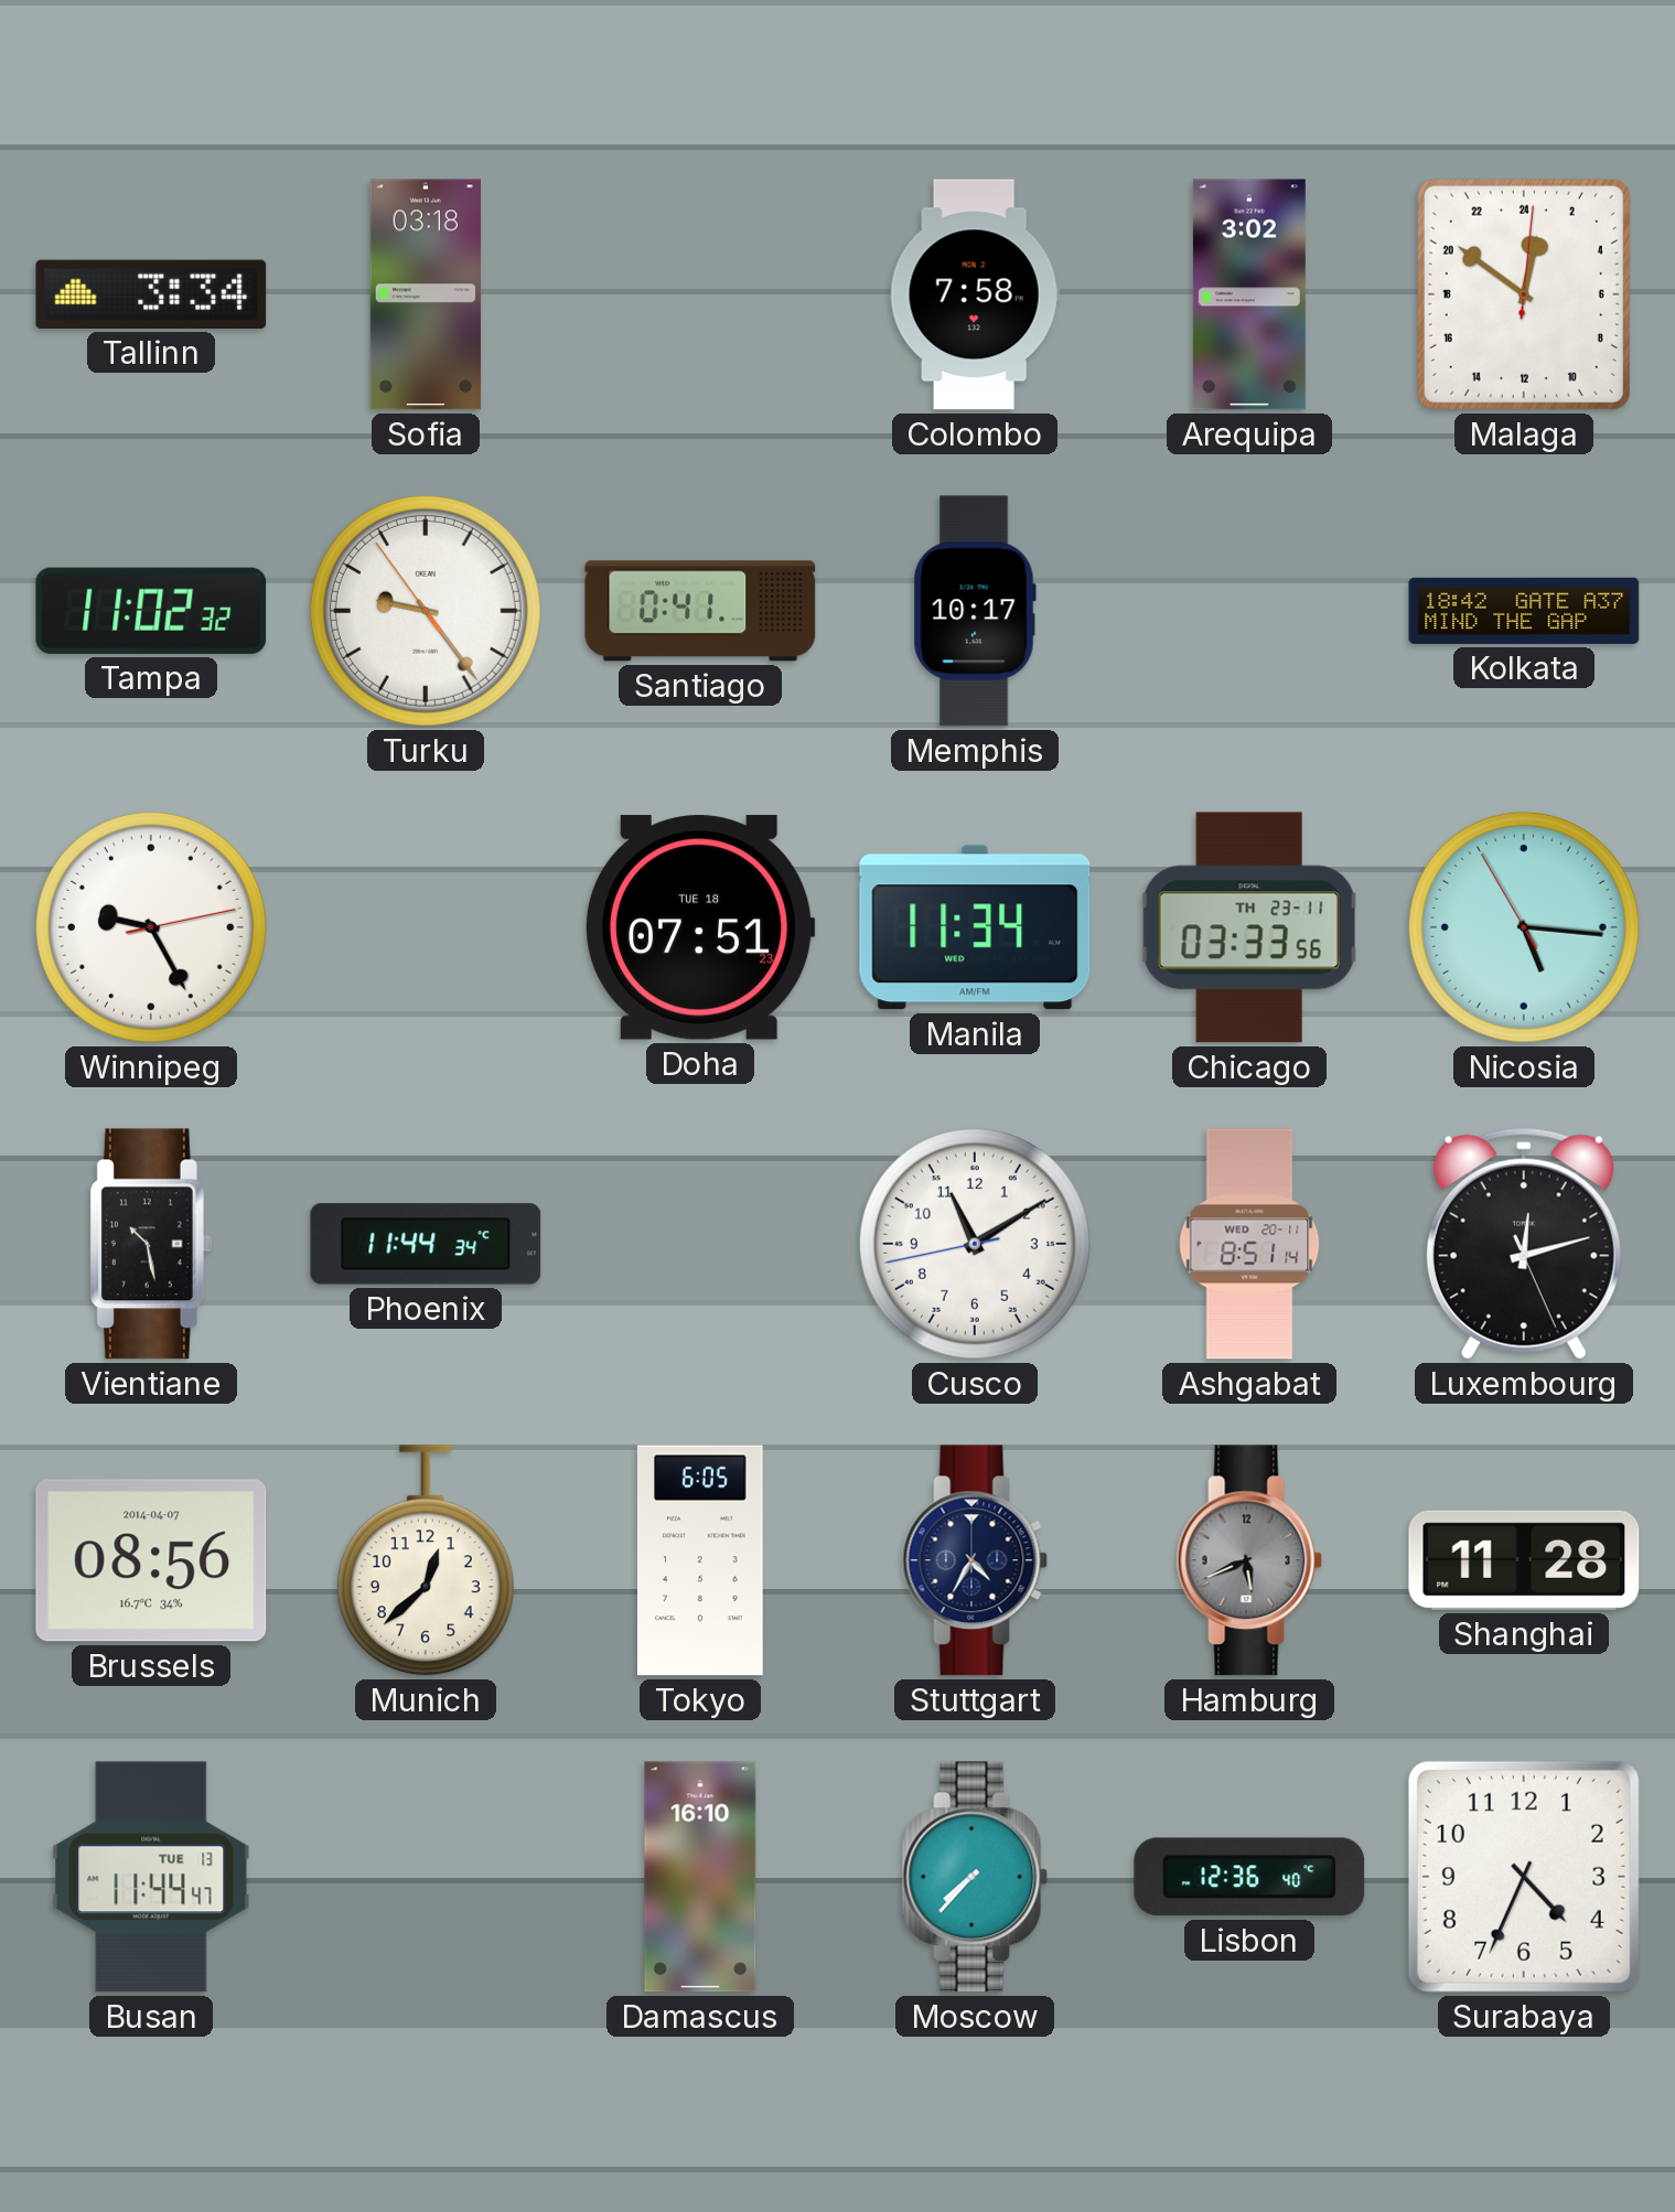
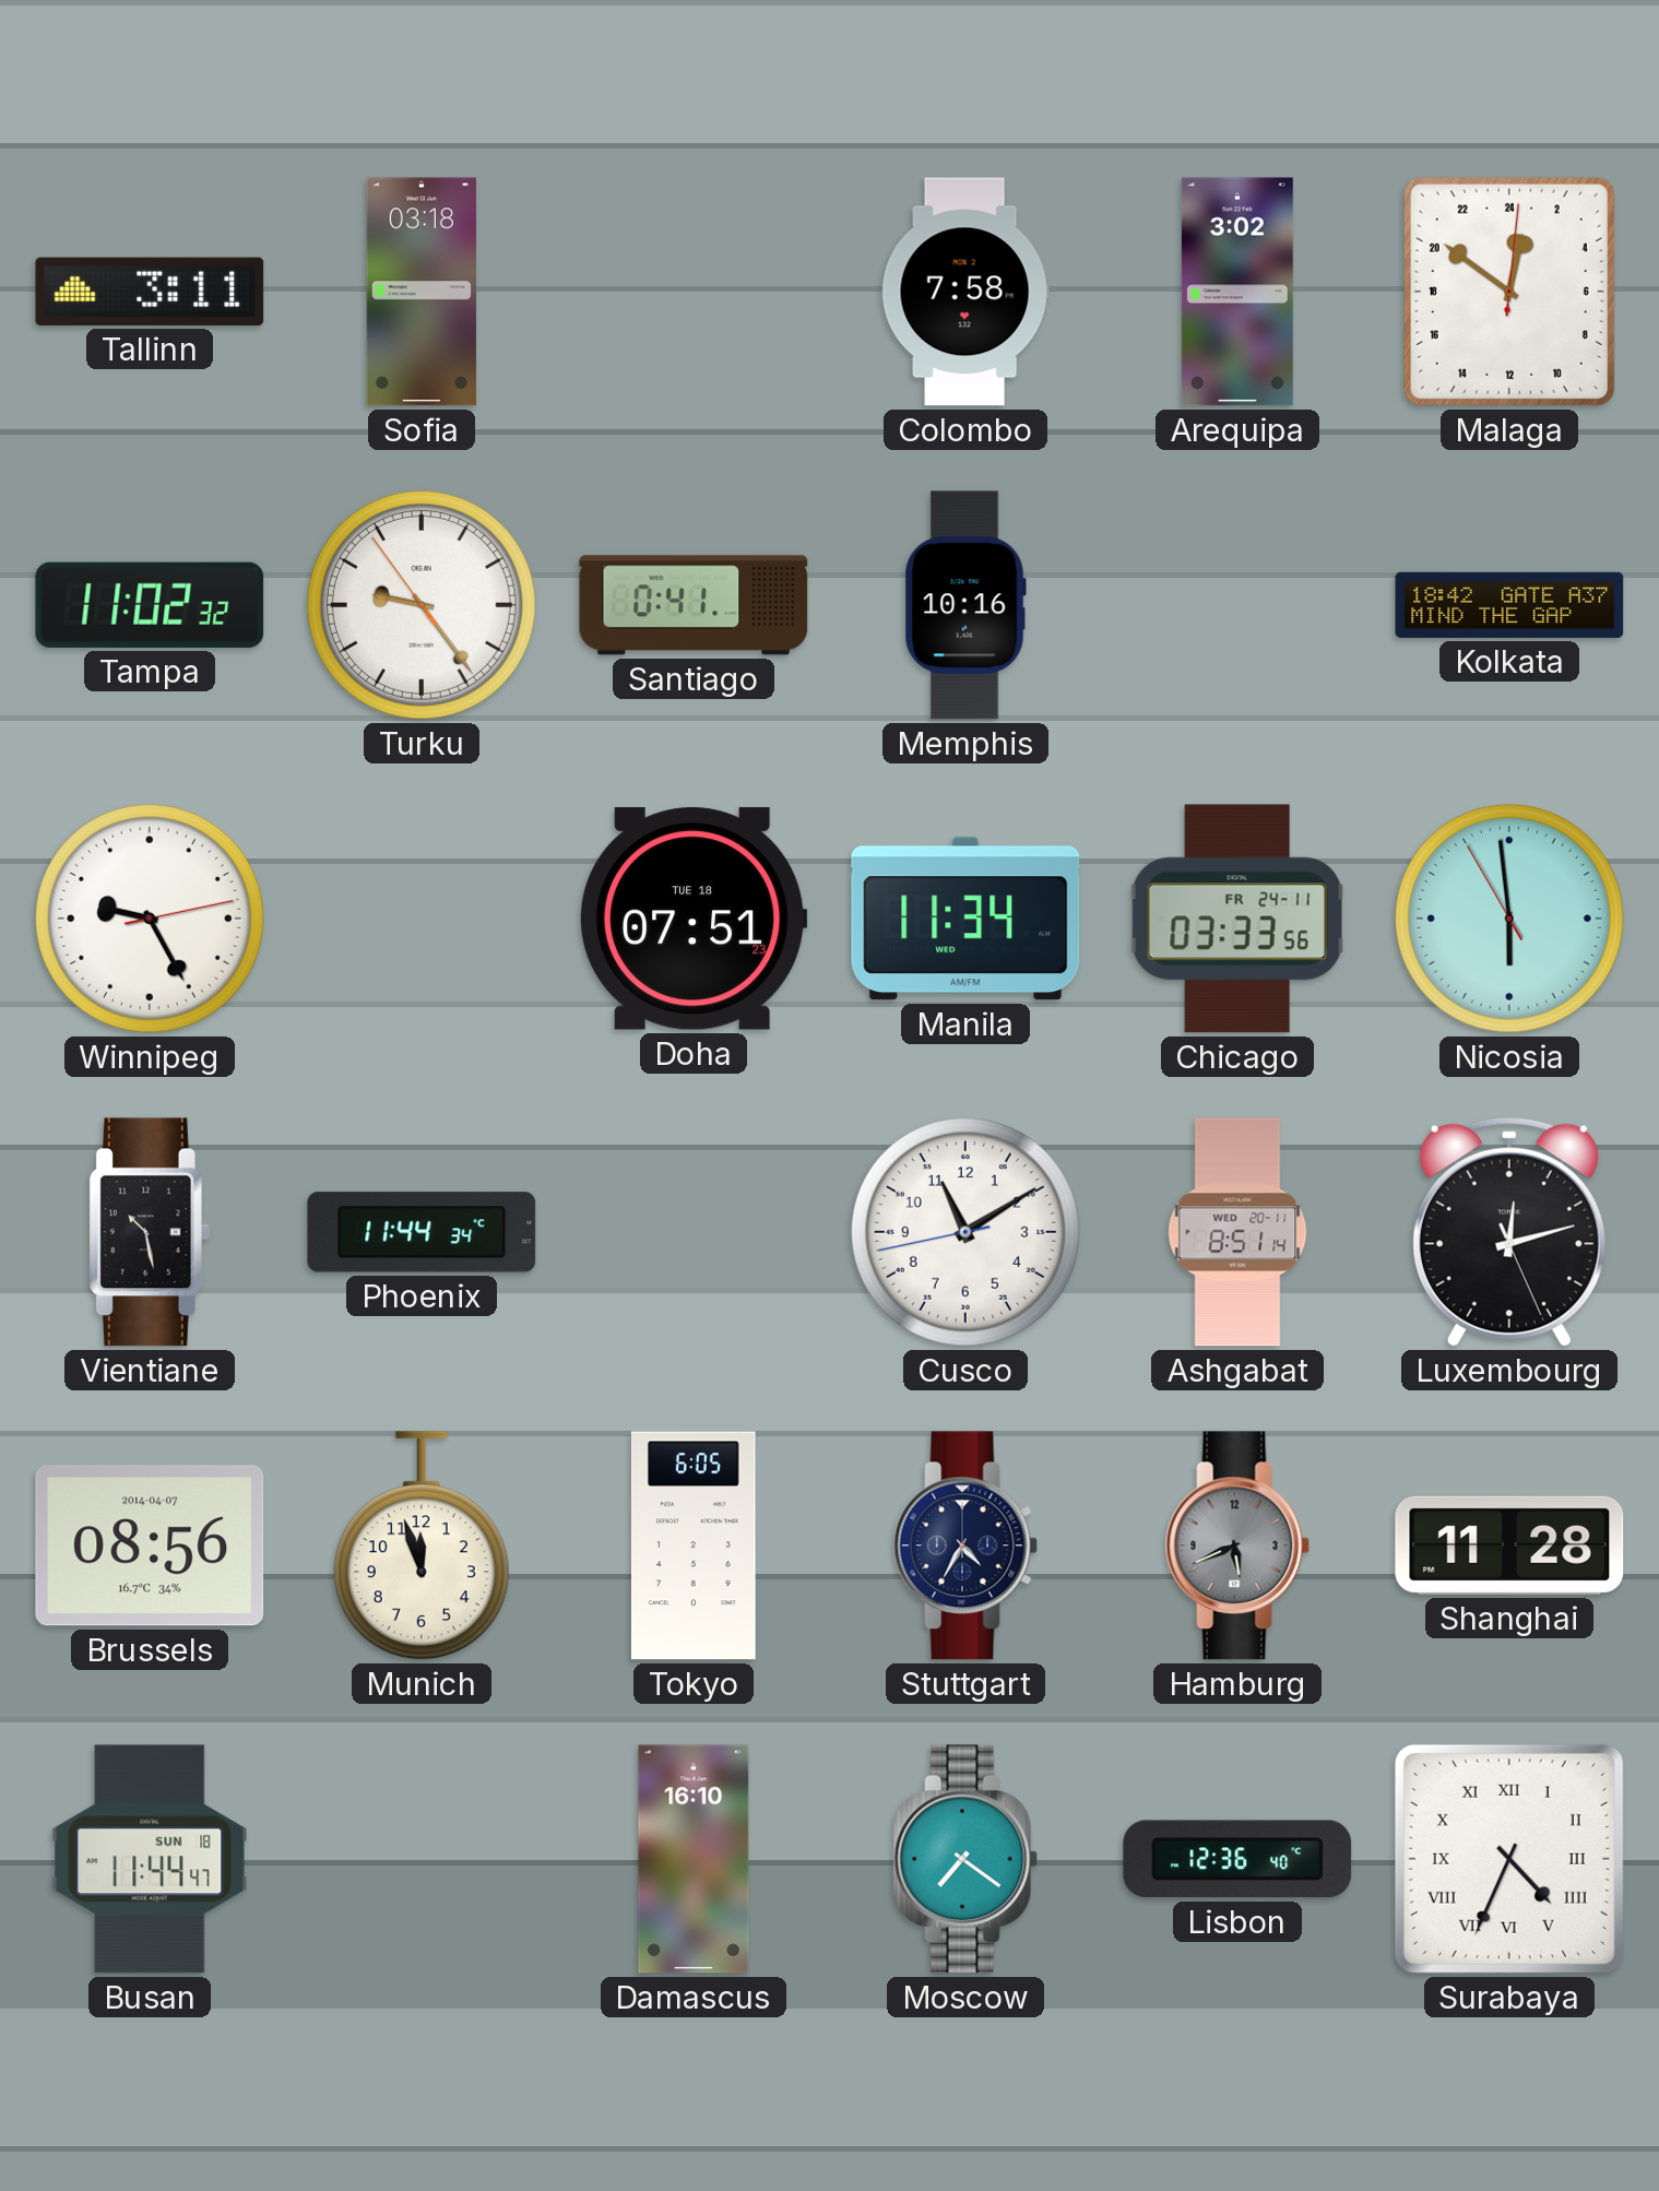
Tallinn: 3:34 -> 3:11 (150, 292)
Memphis: 10:17 -> 10:16 (965, 605)
Chicago date: TH 23-11 -> FR 24-11 (1237, 919)
Nicosia: 5:15 -> 5:58 (1509, 919)
Munich: 12:38 -> 11:57 (422, 1545)
Busan date: TUE 13 -> SUN 18 (150, 1859)
Moscow: 7:37 -> 7:21 (965, 1859)
Surabaya numerals: Arabic -> Roman (1509, 1859)
